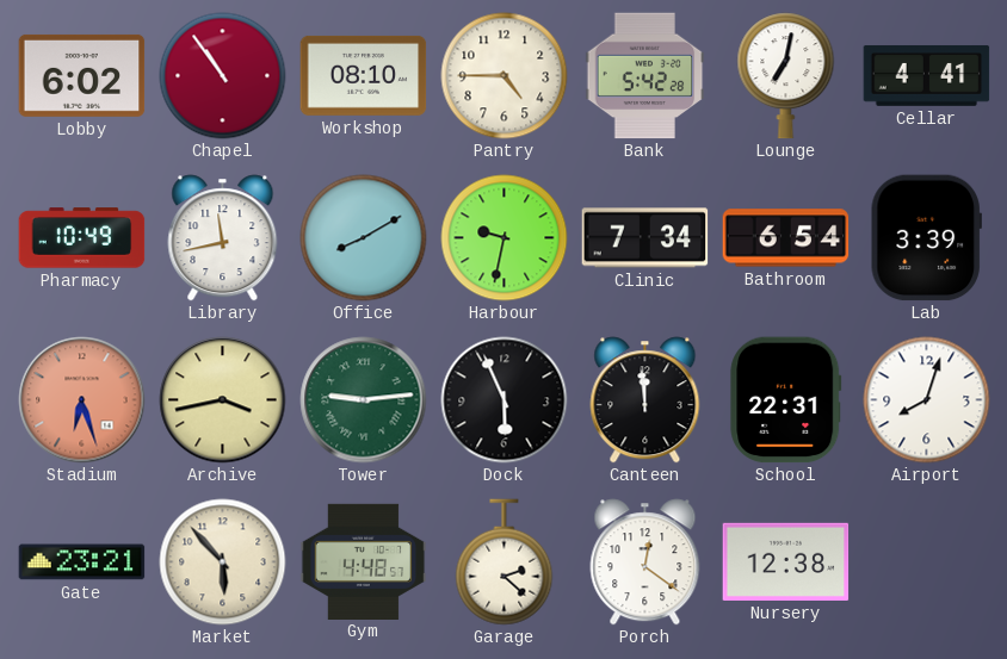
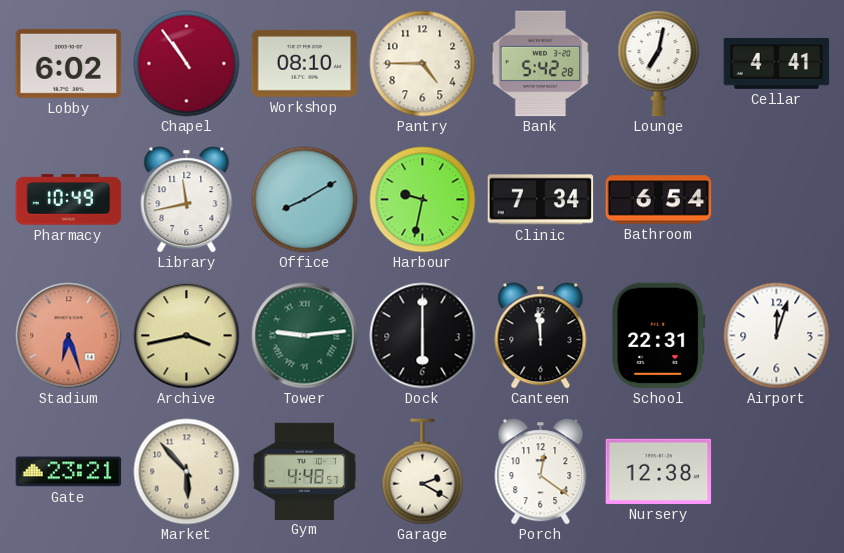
Lab: 3:39 -> none (926, 238)
Dock: 5:56 -> 6:00 (423, 336)
Airport: 8:03 -> 12:03 (777, 336)
Garage: 2:22 -> 2:20 (423, 472)
